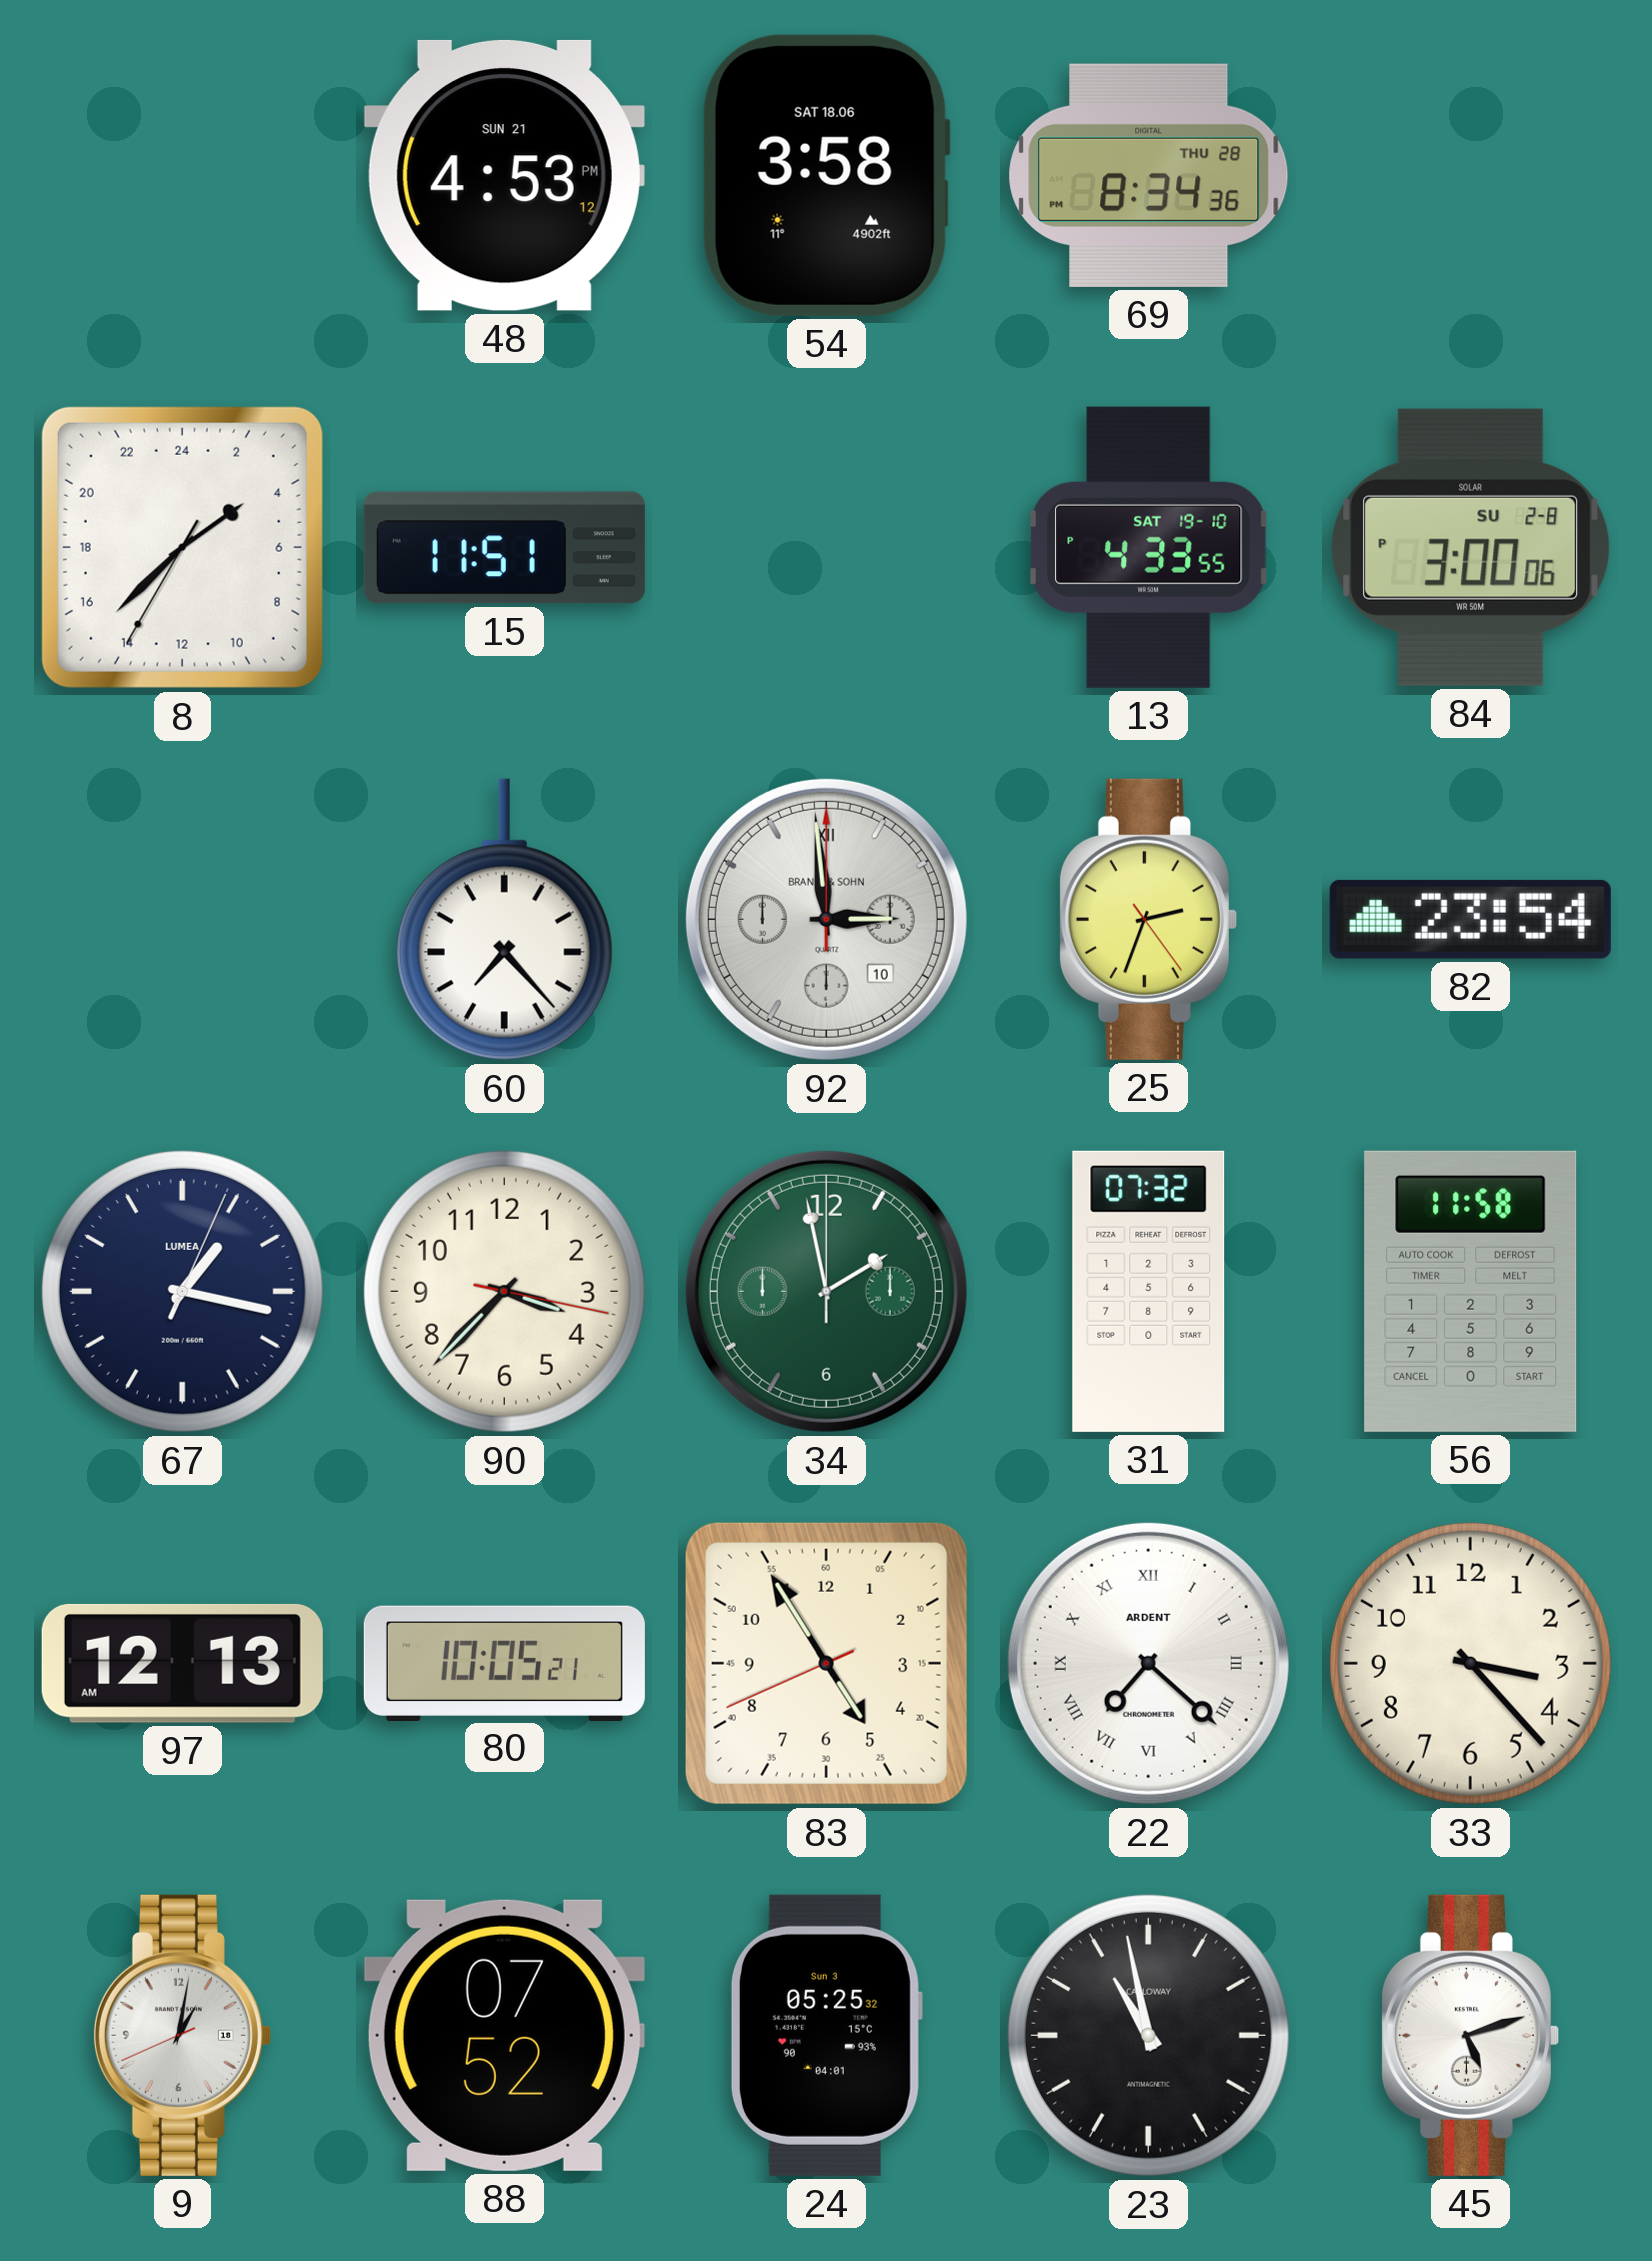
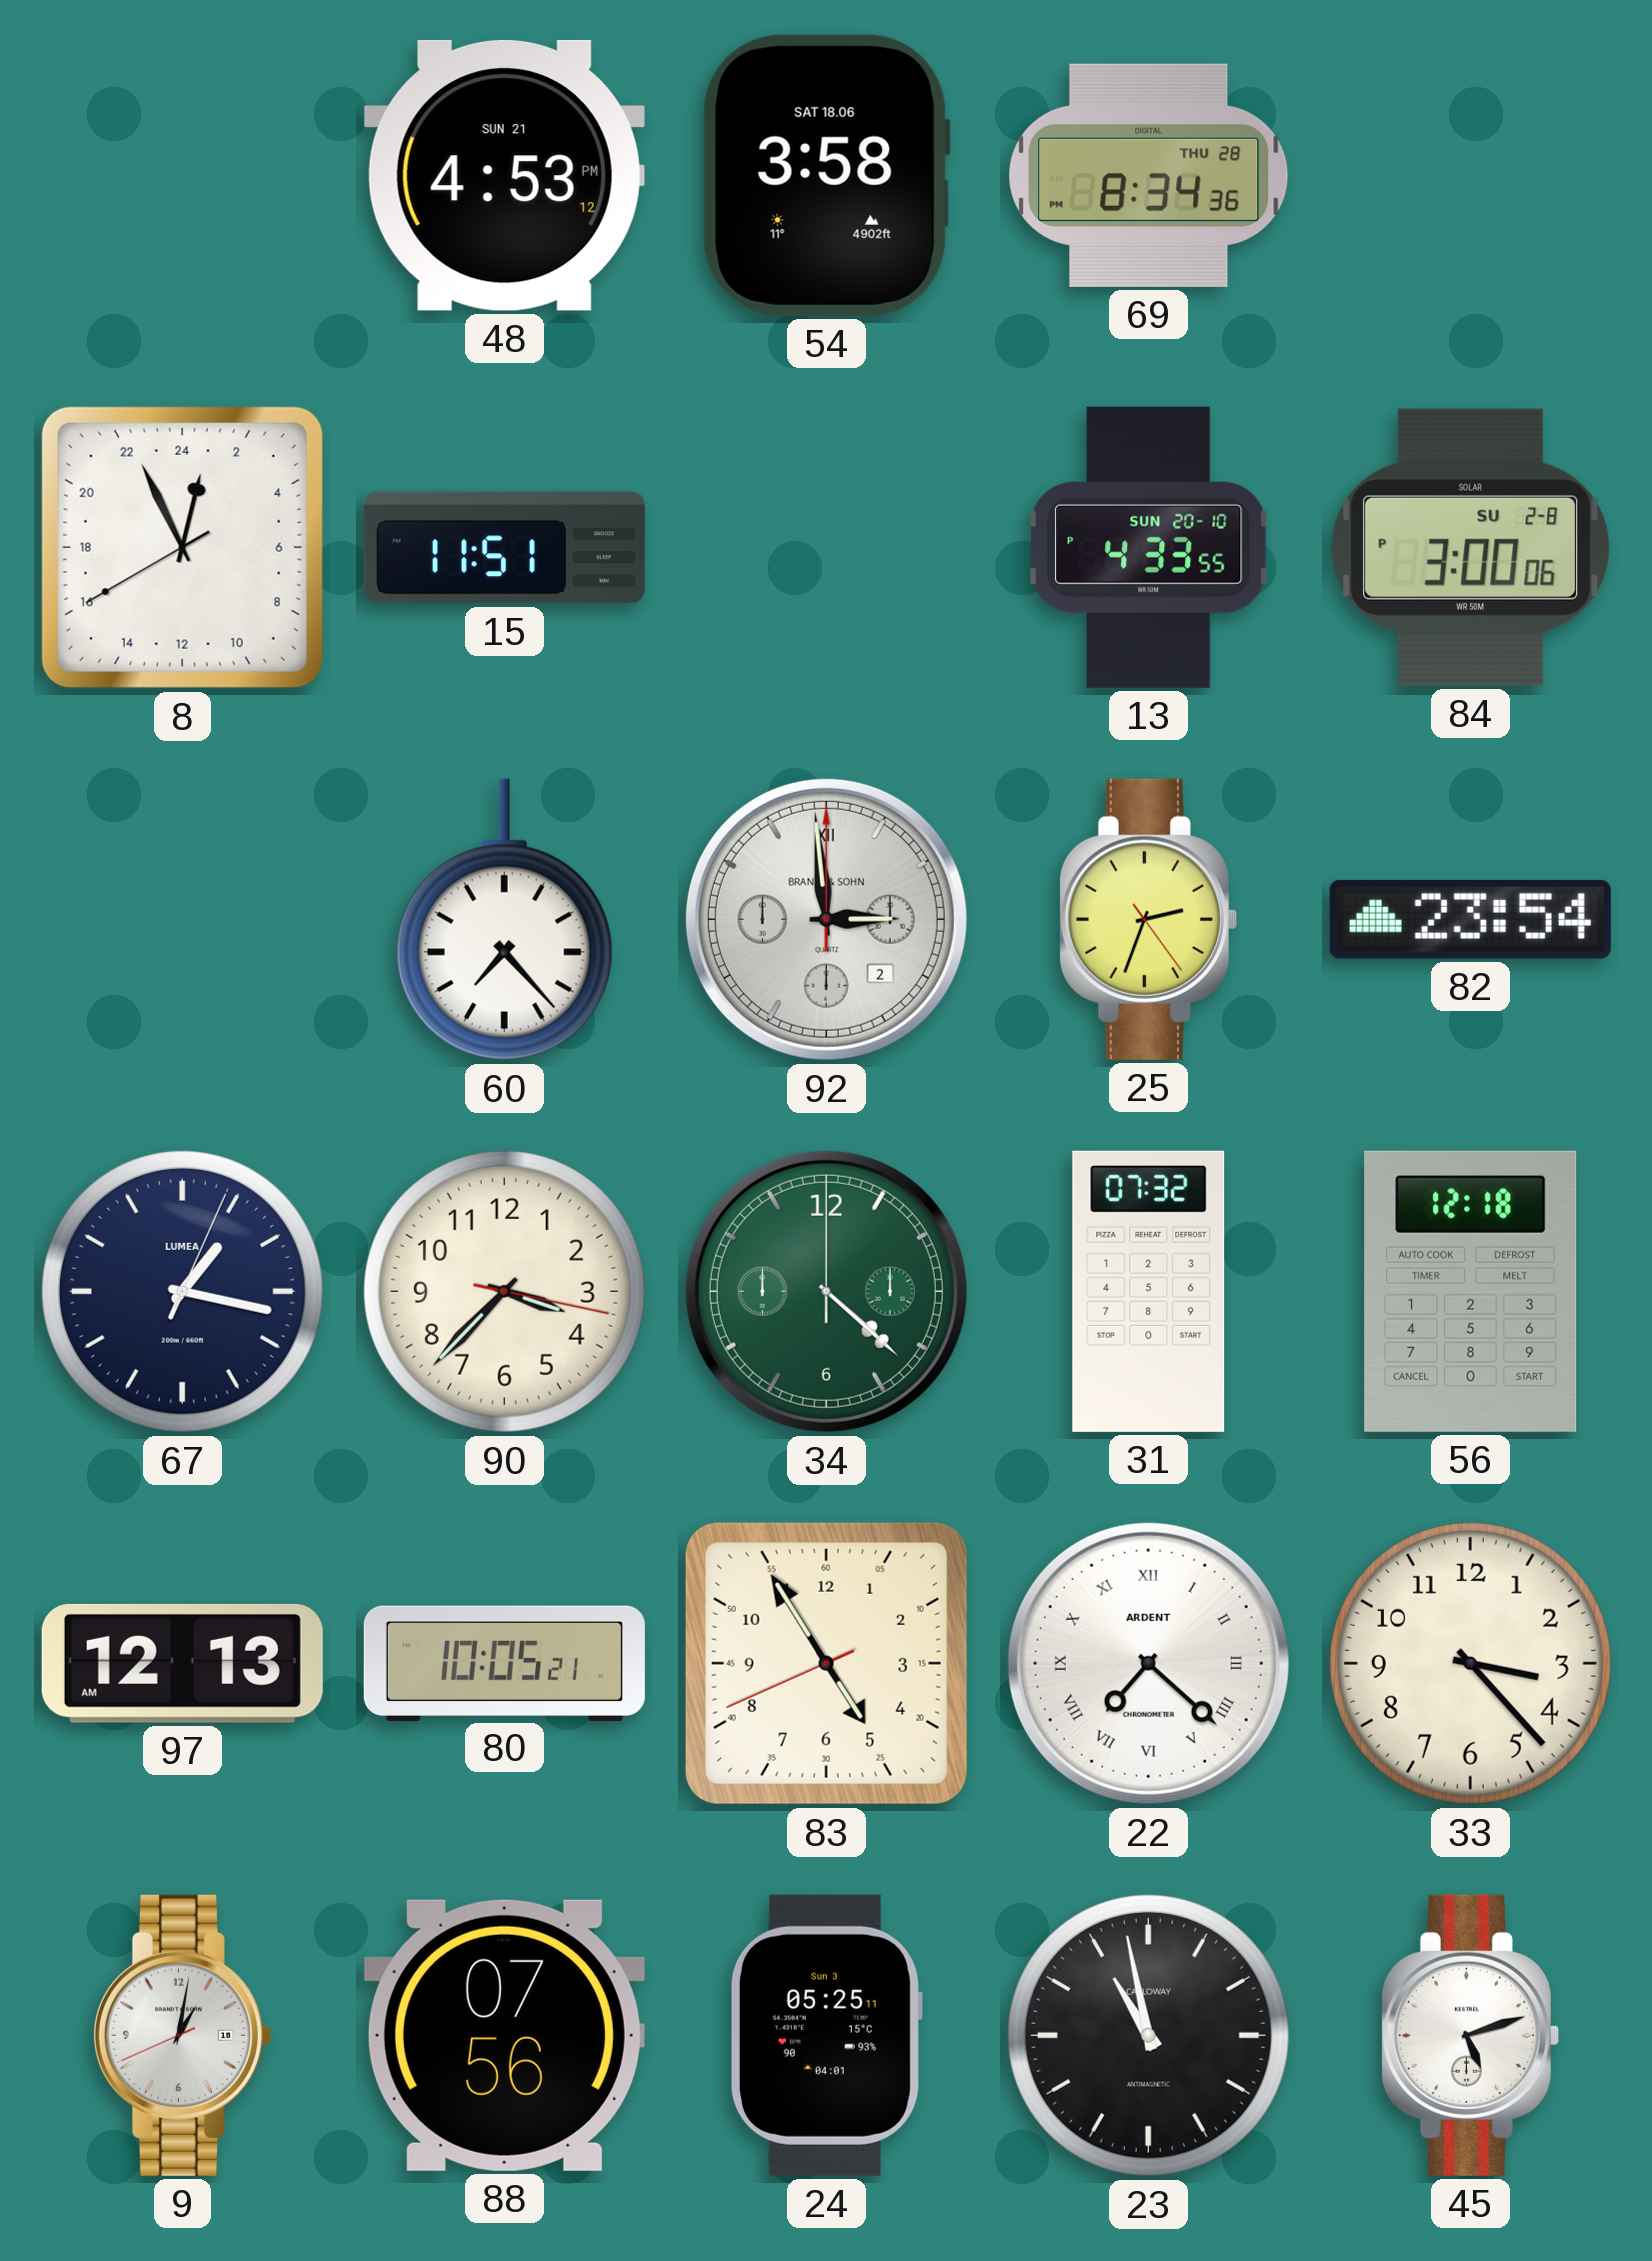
8: 3:37 -> 0:55 (182, 547)
13 date: SAT 19-10 -> SUN 20-10 (1148, 547)
92 date: 10 -> 2 (826, 919)
34: 1:58 -> 4:22 (826, 1291)
56: 11:58 -> 12:18 (1471, 1291)
88: 07:52 -> 07:56 (504, 2035)
24: 05:25:32 -> 05:25:11 (826, 2035)
